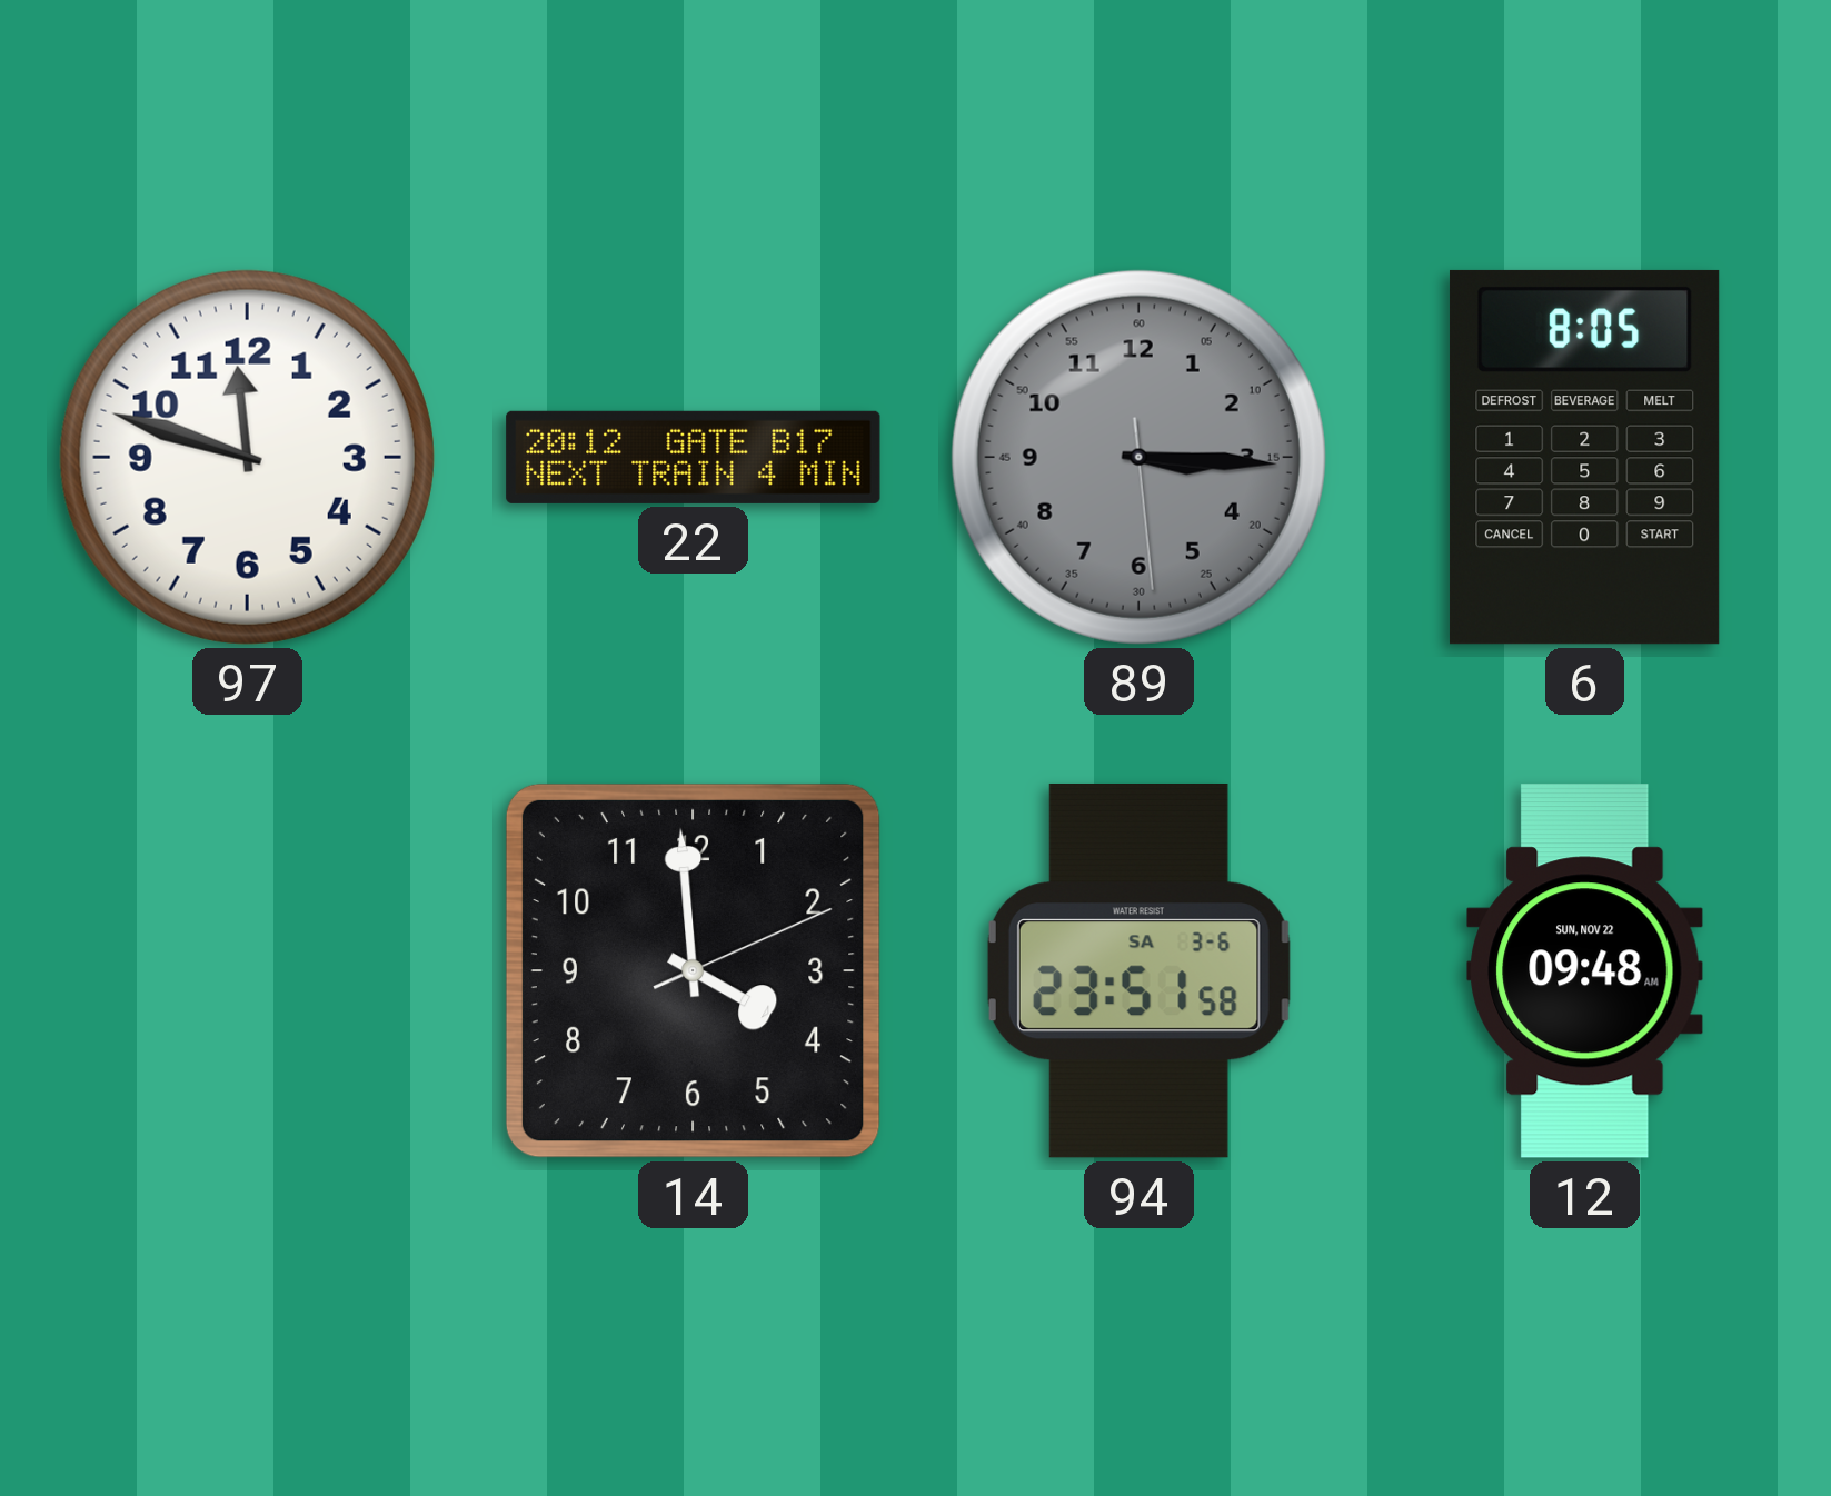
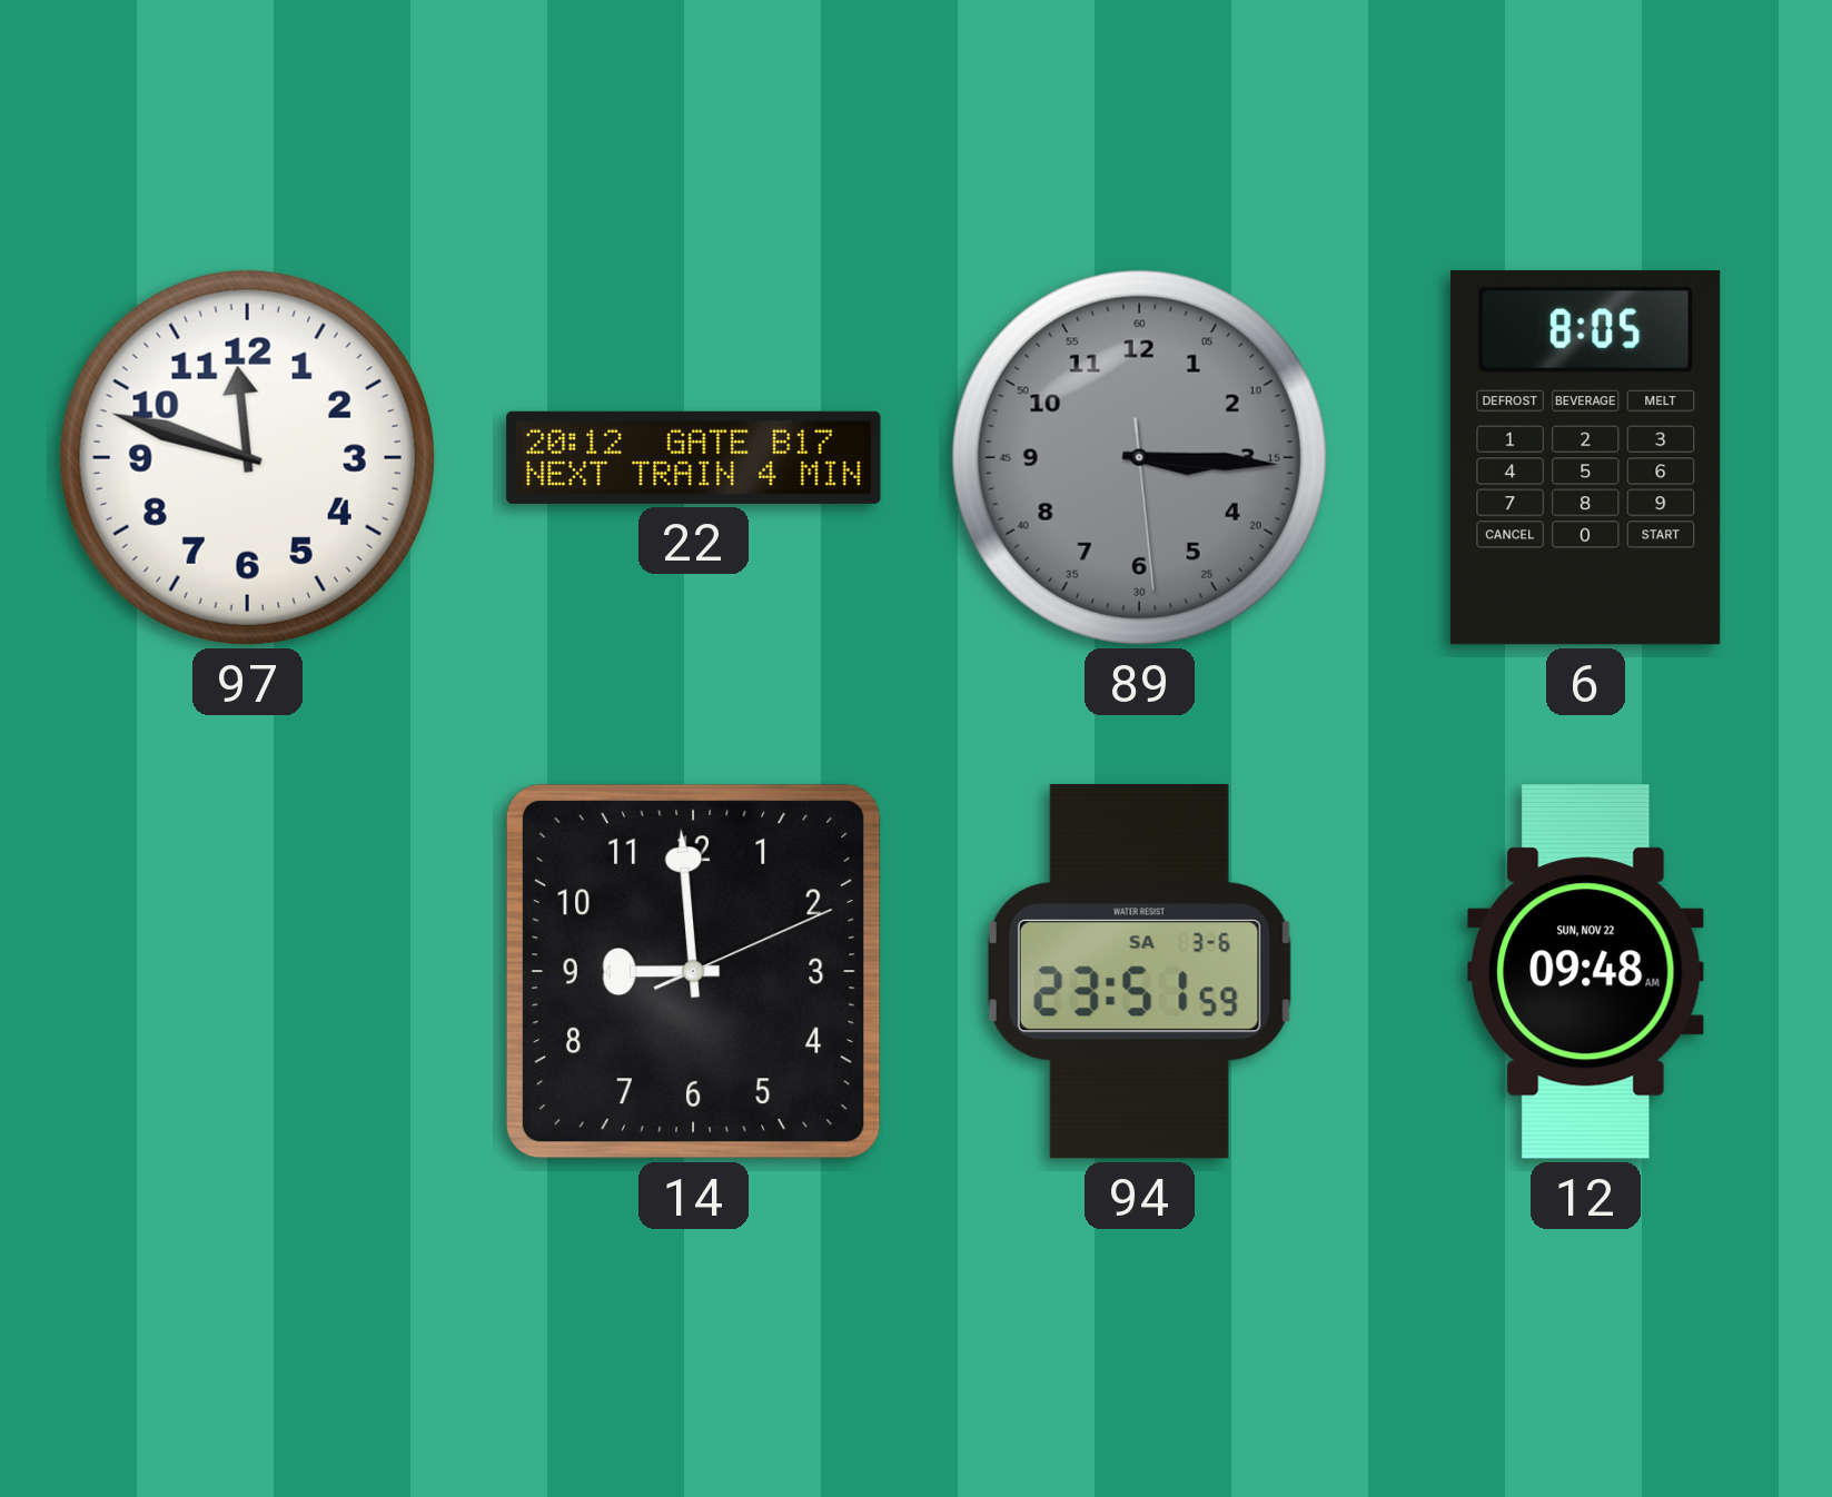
14: 3:59 -> 8:59 (693, 971)
94: 23:51:58 -> 23:51:59 (1139, 971)
